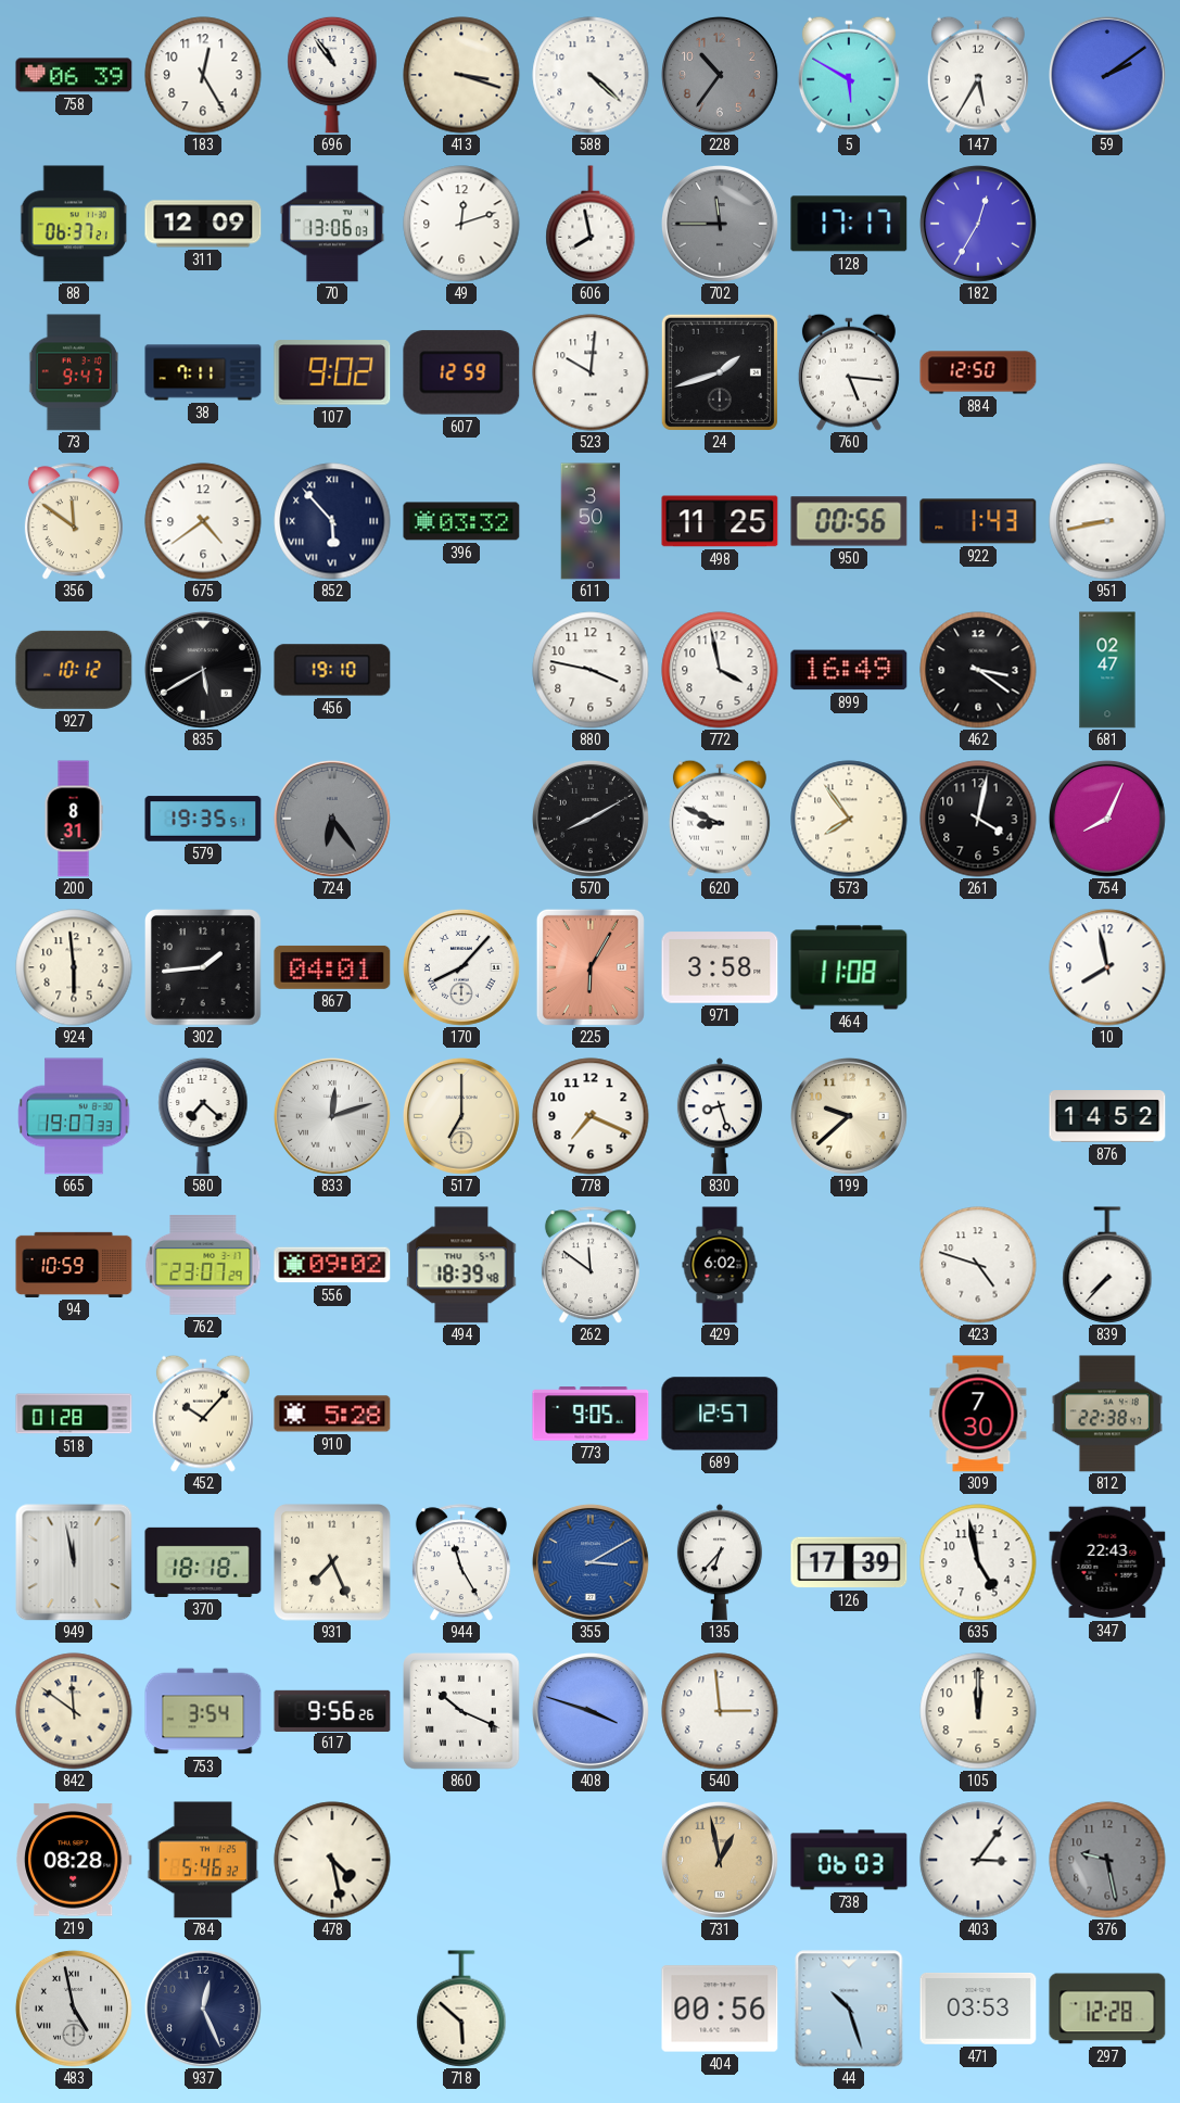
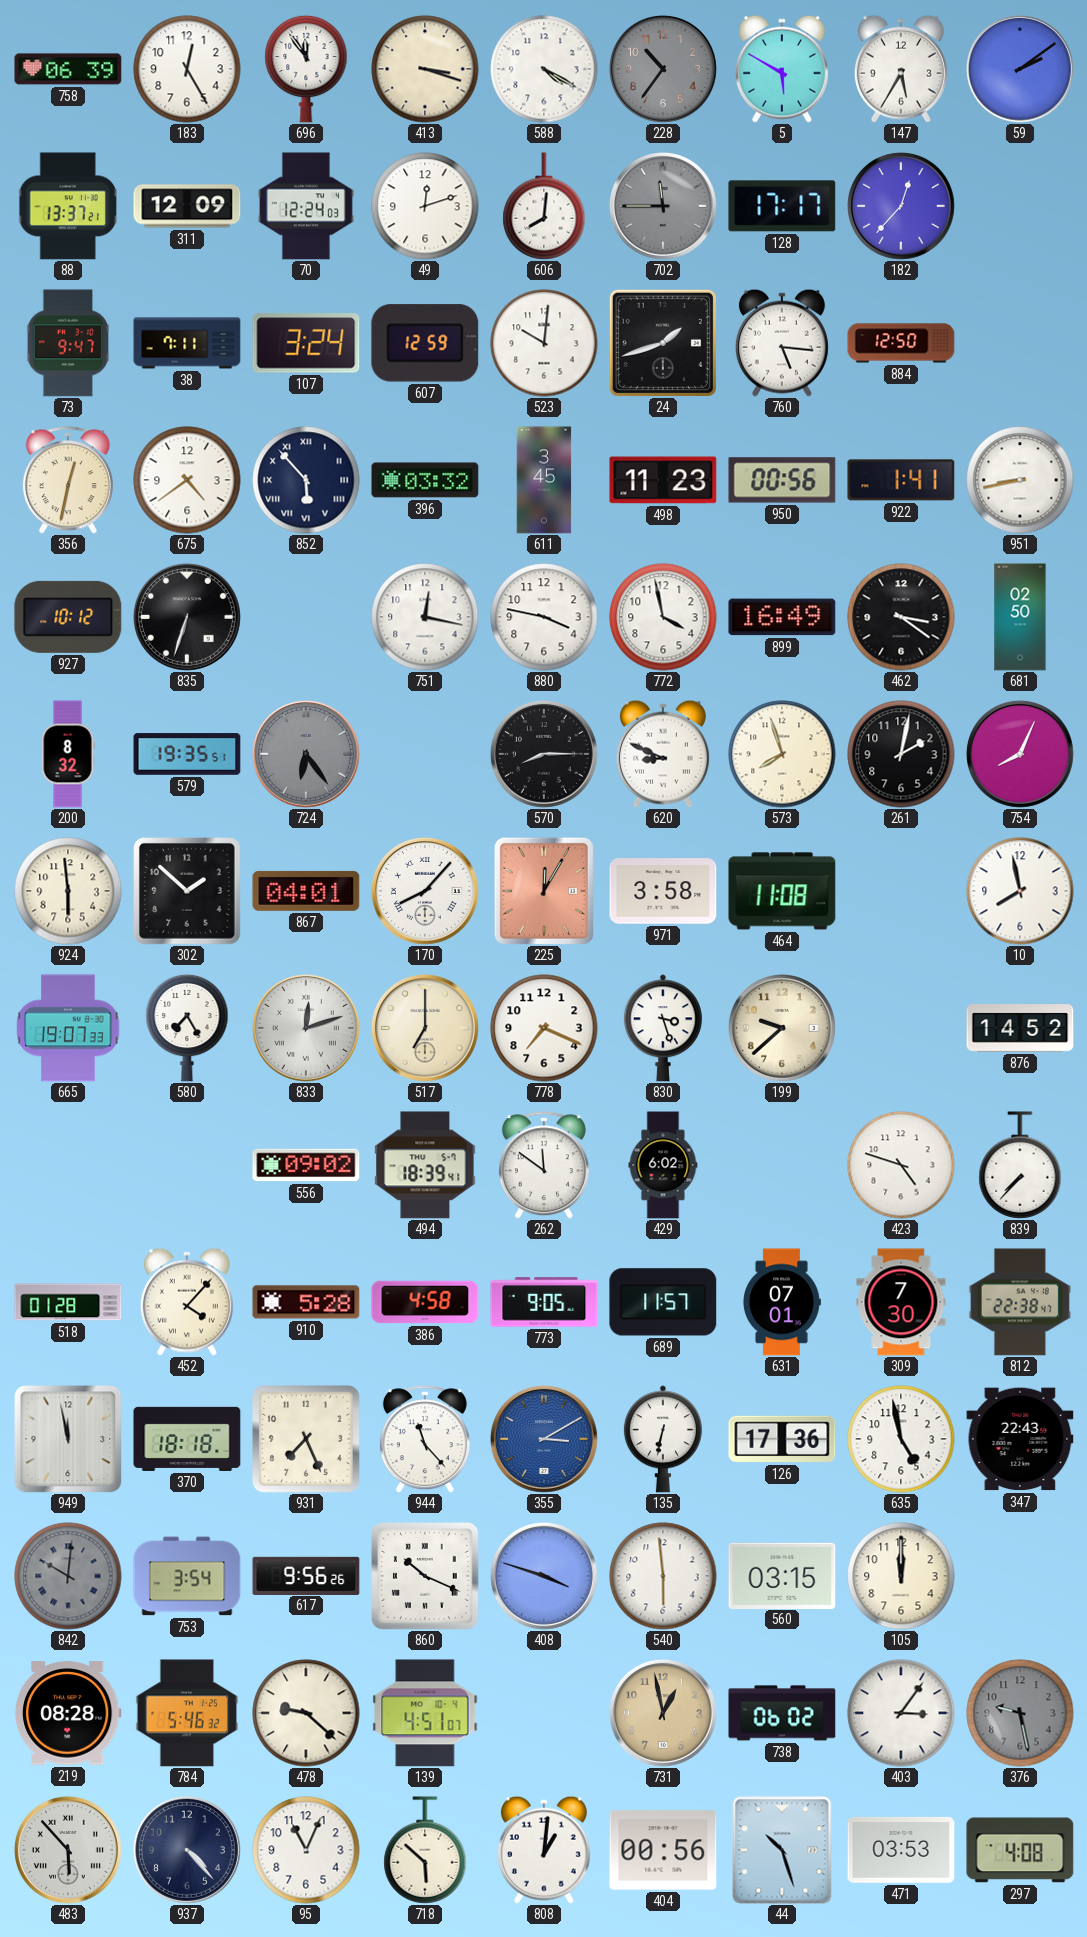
696: 10:54 -> 11:54 (306, 69)
588: 4:22 -> 4:20 (544, 69)
88: 06:37 -> 13:37 (68, 206)
70: 13:06 -> 12:24 (306, 206)
606: 7:58 -> 8:01 (544, 206)
182: 12:35 -> 12:37 (901, 206)
107: 9:02 -> 3:24 (306, 343)
356: 11:51 -> 12:32 (68, 480)
611: 3:50 -> 3:45 (544, 480)
498: 11:25 -> 11:23 (663, 480)
922: 1:43 -> 1:41 (901, 480)
835: 5:40 -> 6:33 (187, 617)
456: 19:10 -> none (332, 670)
751: none -> 12:17 (425, 617)
681: 02:47 -> 02:50 (1020, 617)
200: 8:31 -> 8:32 (68, 754)
570: 8:10 -> 8:15 (544, 754)
573: 7:54 -> 7:57 (782, 754)
261: 4:02 -> 2:02 (901, 754)
302: 1:44 -> 1:52 (188, 892)
225: 6:05 -> 12:05 (544, 891)
580: 7:22 -> 7:25 (187, 1028)
830: 8:27 -> 3:27 (663, 1028)
94: 10:59 -> none (74, 1265)
762: 23:07 -> none (203, 1265)
494: 18:39:48 -> 18:39:41 (425, 1165)
452: 10:07 -> 4:07 (187, 1302)
386: none -> 4:58 (425, 1302)
689: 12:57 -> 11:57 (663, 1302)
631: none -> 07:01 (782, 1302)
944: 11:25 -> 11:23 (425, 1439)
135: 6:37 -> 6:32 (663, 1439)
126: 17:39 -> 17:36 (782, 1439)
842: 11:51 -> 10:01 (68, 1576)
842 dial: cream -> grey (68, 1576)
540: 2:59 -> 5:59 (663, 1576)
560: none -> 03:15 (782, 1575)
478: 4:28 -> 9:22 (306, 1713)
139: none -> 4:51 (425, 1713)
738: 06:03 -> 06:02 (782, 1713)
483: 4:58 -> 5:53 (68, 1850)
937: 12:26 -> 4:23 (187, 1850)
95: none -> 11:04 (306, 1850)
808: none -> 1:01 (544, 1850)
297: 12:28 -> 4:08 (1020, 1850)
